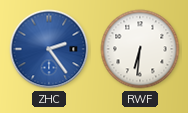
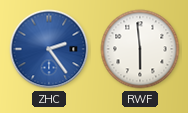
RWF: 6:31 -> 5:59 (140, 49)
